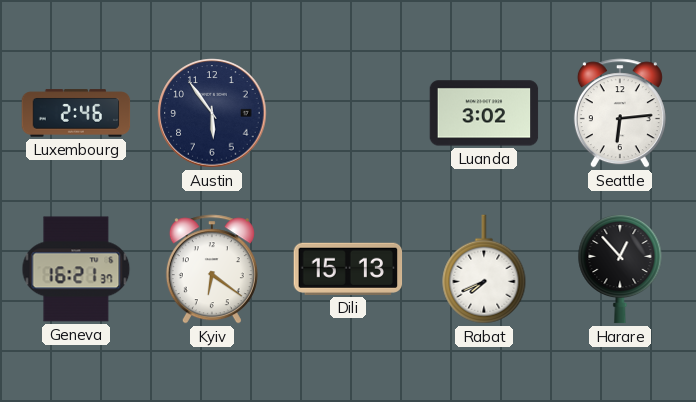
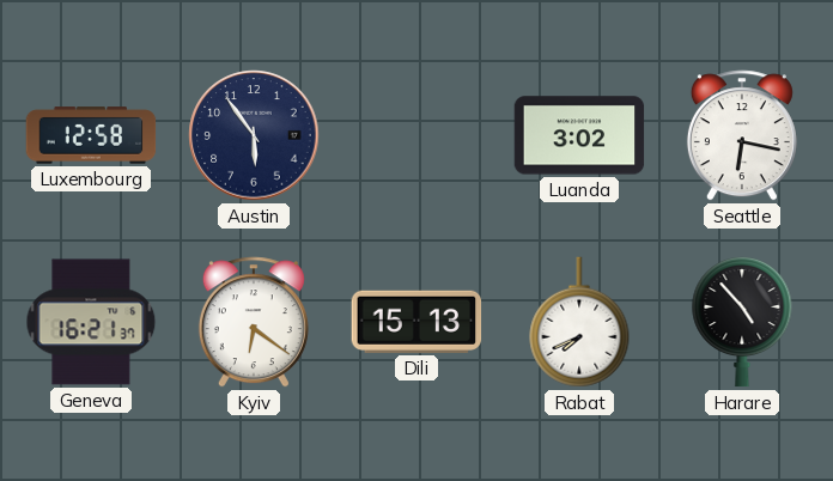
Luxembourg: 2:46 -> 12:58 (91, 135)
Seattle: 6:14 -> 6:17 (742, 135)
Harare: 12:53 -> 4:53 (742, 322)
